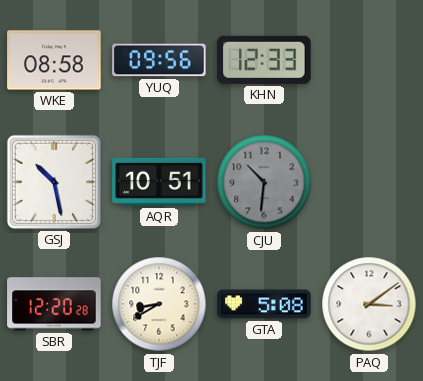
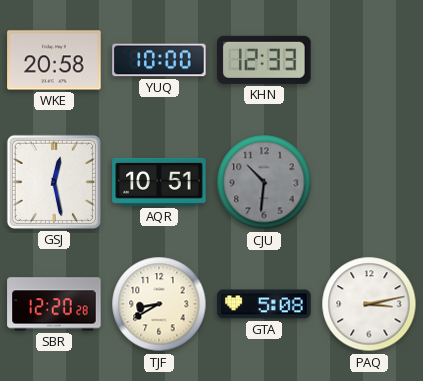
WKE: 08:58 -> 20:58 (54, 60)
YUQ: 09:56 -> 10:00 (159, 60)
GSJ: 10:28 -> 12:28 (54, 182)
PAQ: 3:09 -> 3:13 (369, 304)
